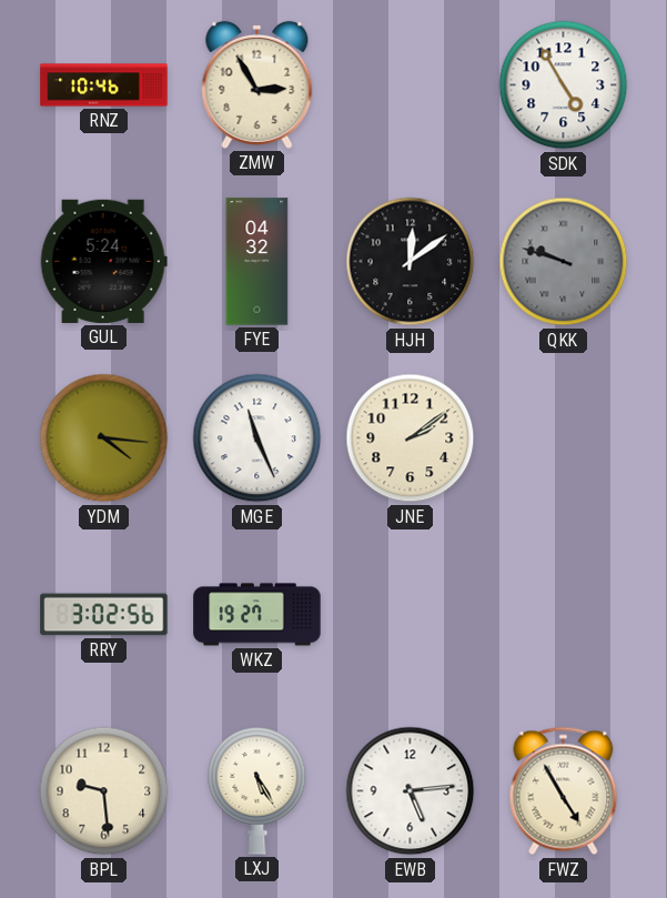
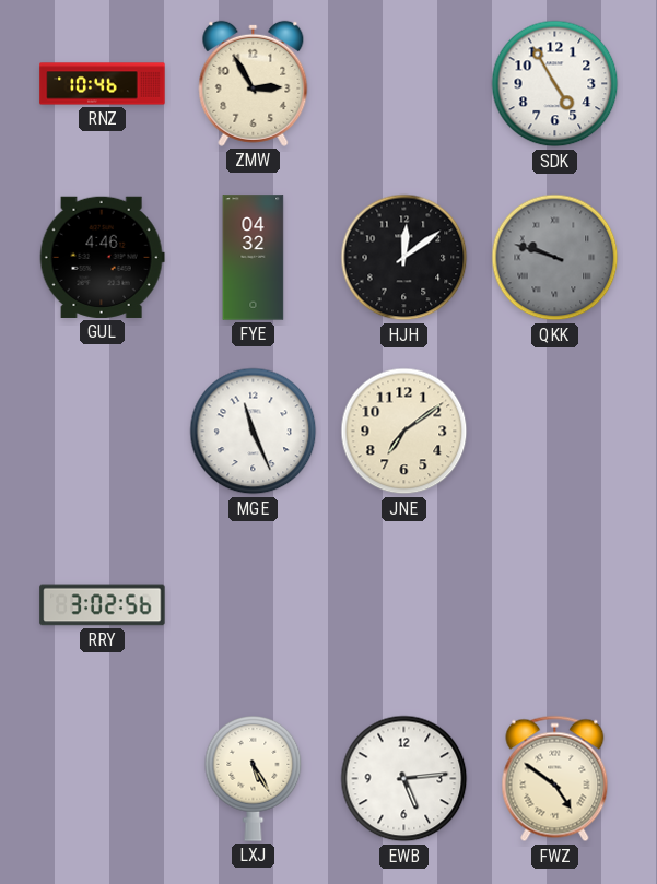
GUL: 5:24 -> 4:46 (102, 257)
YDM: 4:16 -> none (104, 438)
JNE: 2:09 -> 7:09 (404, 432)
WKZ: 19:27 -> none (257, 615)
BPL: 9:29 -> none (104, 791)
FWZ: 4:55 -> 4:51 (555, 779)
